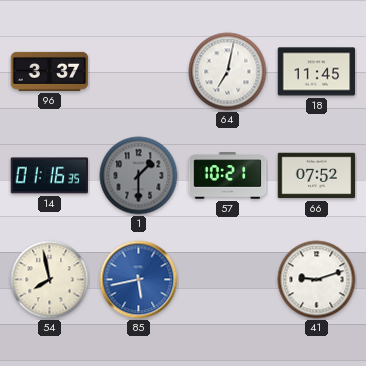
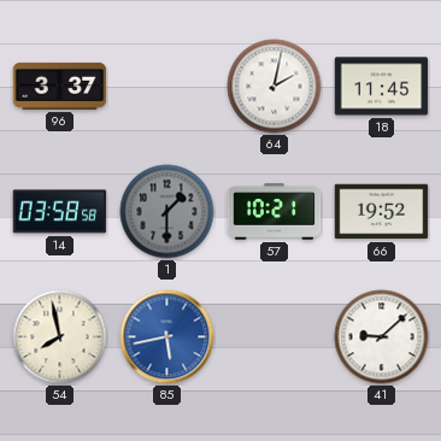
64: 7:02 -> 2:02 (275, 87)
14: 01:16 -> 03:58 (60, 212)
66: 07:52 -> 19:52 (382, 212)
41: 9:12 -> 9:08 (382, 337)
